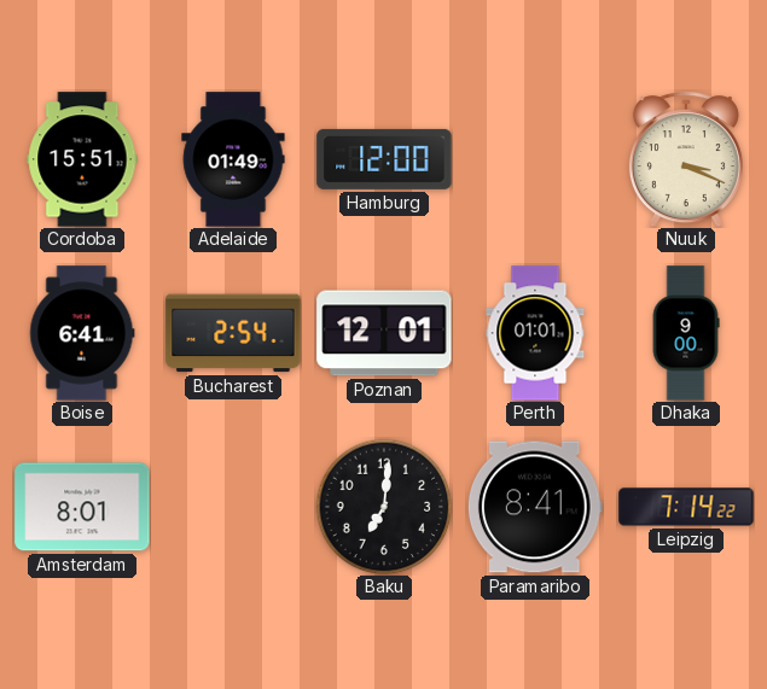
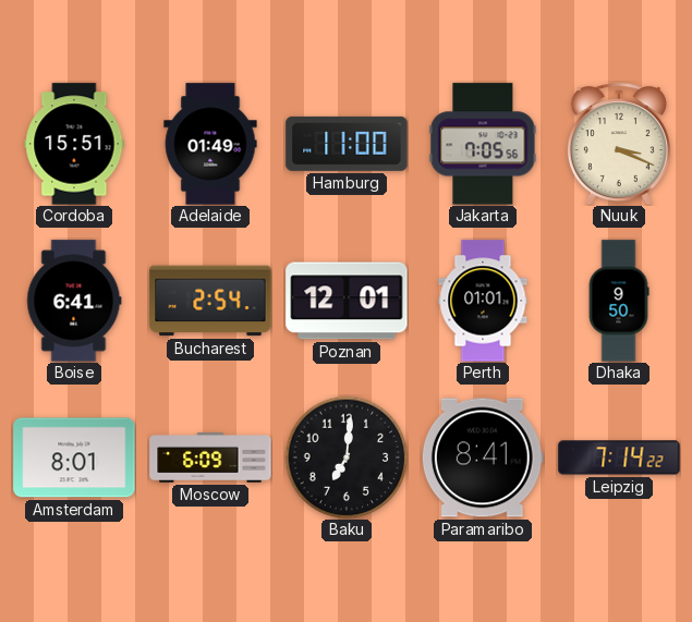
Hamburg: 12:00 -> 11:00 (347, 144)
Jakarta: none -> 7:05 (483, 144)
Dhaka: 9:00 -> 9:50 (619, 301)
Moscow: none -> 6:09 (210, 458)
